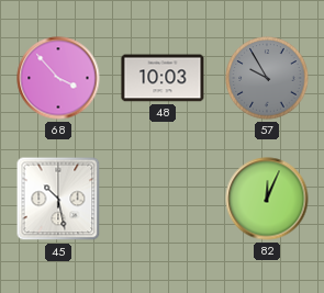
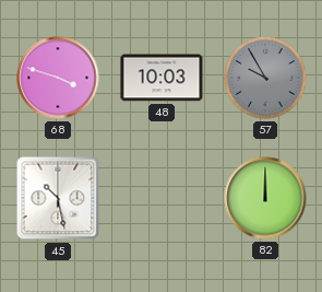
68: 3:53 -> 3:48 (58, 78)
82: 12:04 -> 12:00 (265, 198)
